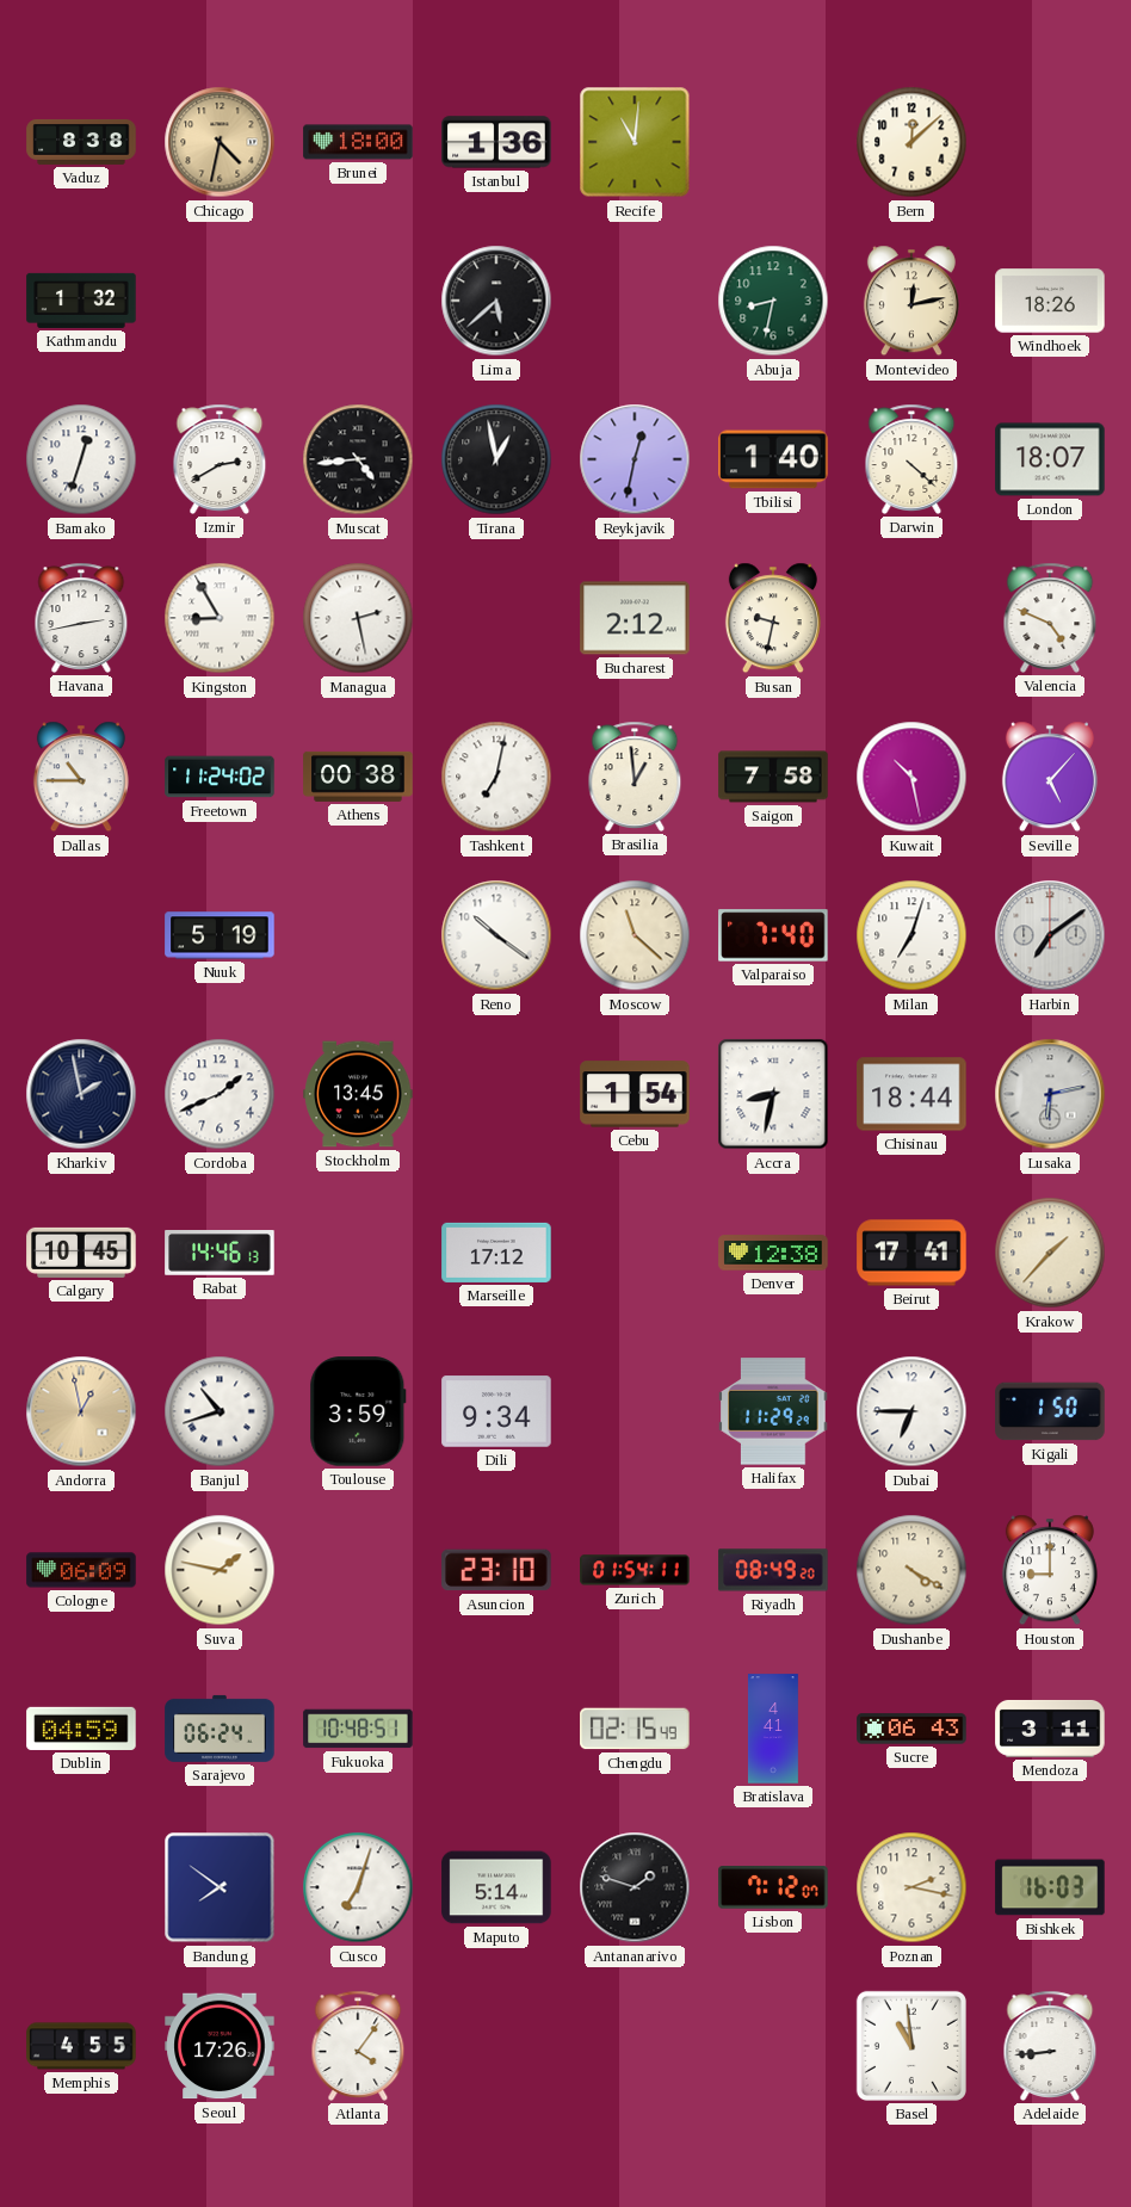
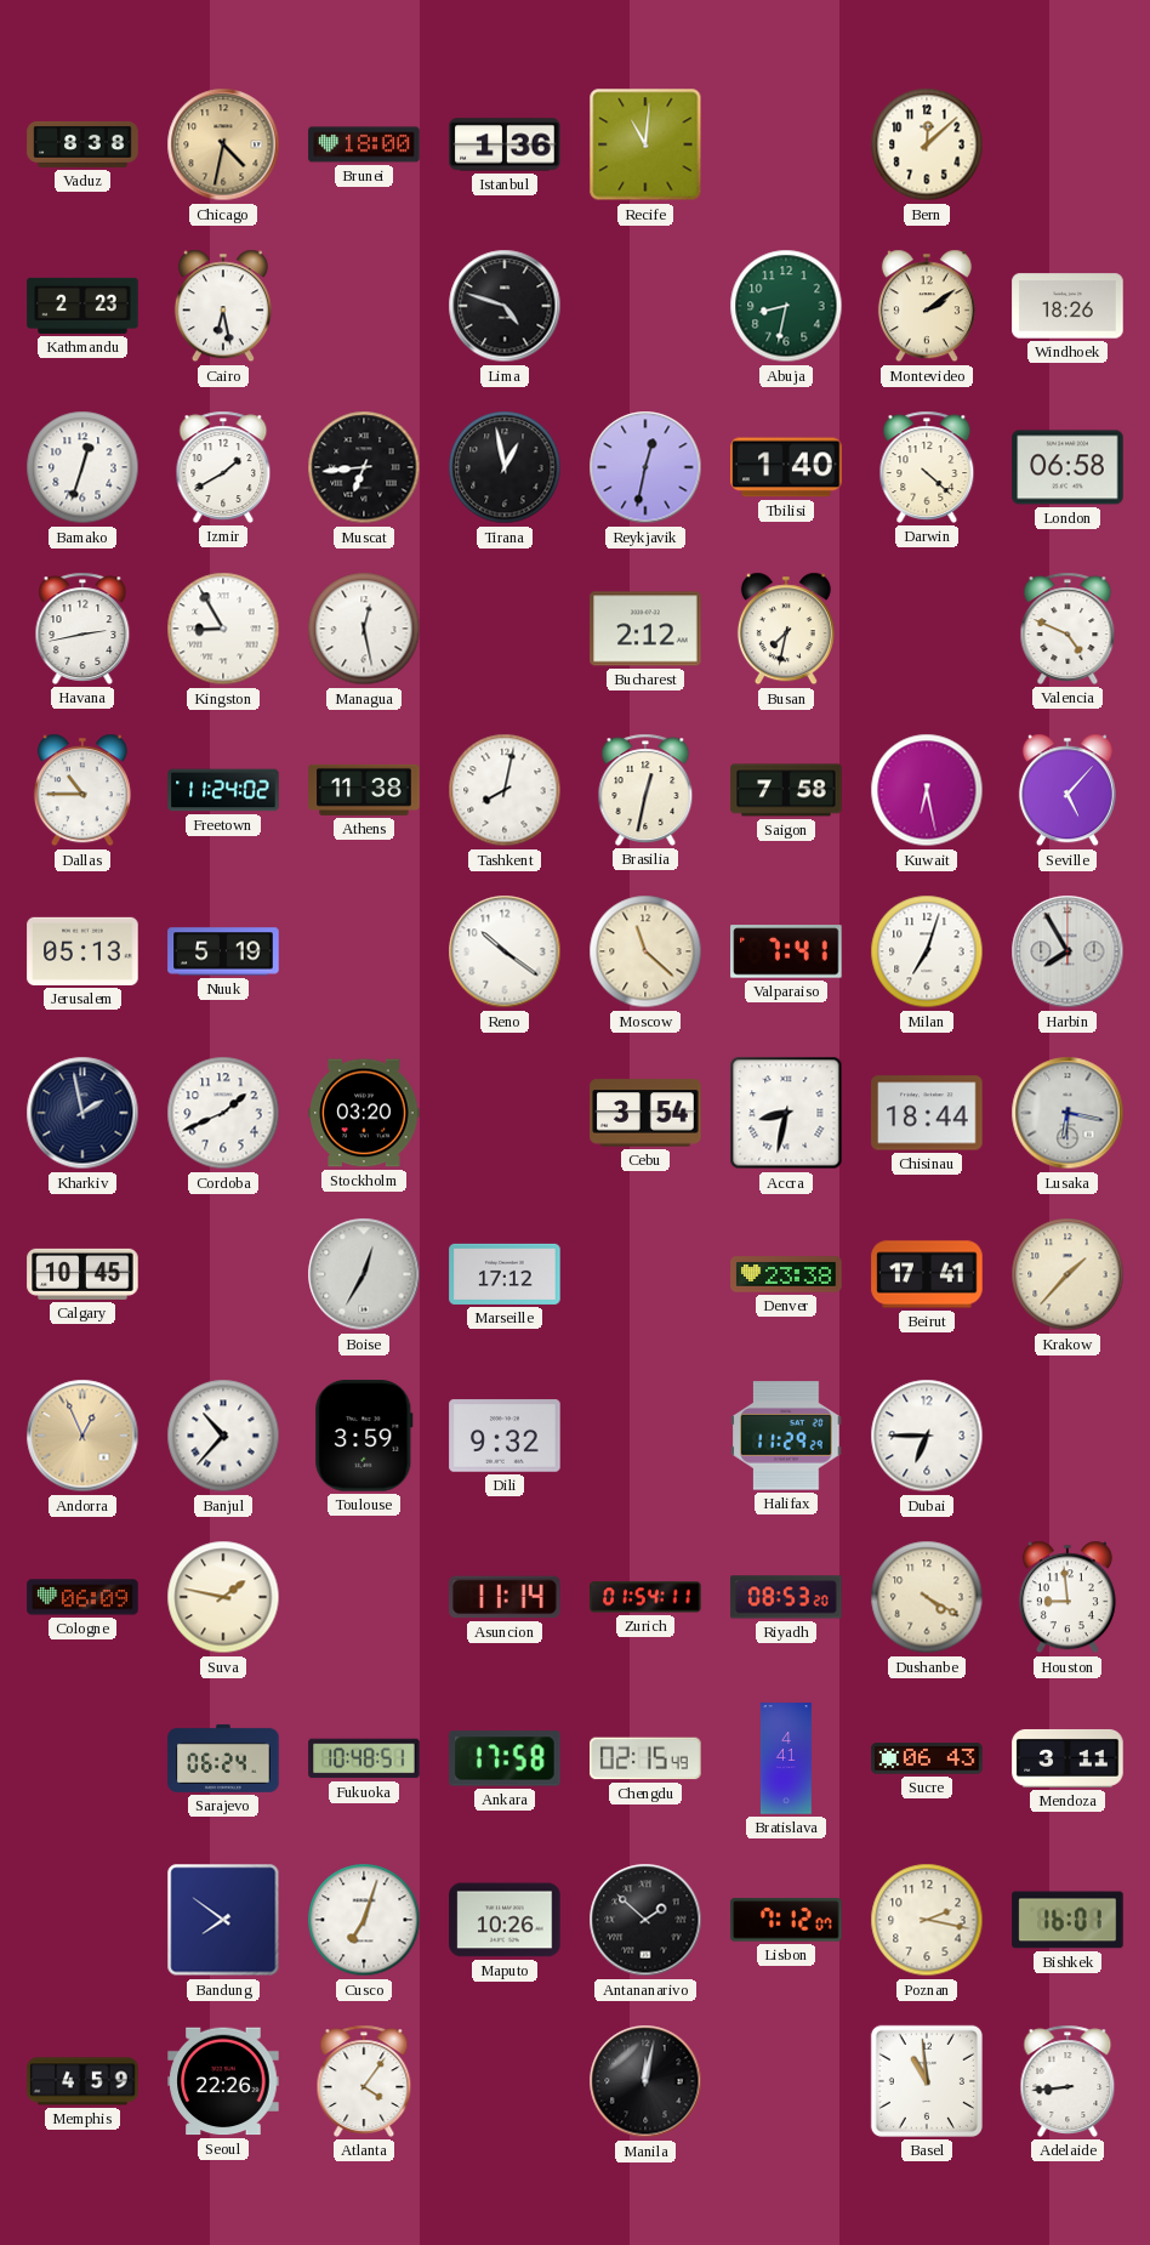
Kathmandu: 1:32 -> 2:23 (82, 306)
Cairo: none -> 6:28 (223, 306)
Lima: 5:38 -> 4:48 (505, 306)
Montevideo: 12:13 -> 2:09 (927, 306)
Izmir: 2:40 -> 1:40 (223, 467)
Muscat: 4:44 -> 6:44 (364, 467)
London: 18:07 -> 06:58 (1068, 467)
Managua: 2:28 -> 12:28 (364, 629)
Busan: 9:32 -> 7:32 (786, 629)
Athens: 00:38 -> 11:38 (364, 790)
Tashkent: 7:02 -> 8:02 (505, 790)
Brasilia: 12:59 -> 12:32 (645, 790)
Kuwait: 10:28 -> 6:28 (927, 790)
Jerusalem: none -> 05:13 (82, 951)
Valparaiso: 7:40 -> 7:41 (786, 951)
Harbin: 7:09 -> 7:55 (1068, 951)
Stockholm: 13:45 -> 03:20 (364, 1113)
Cebu: 1:54 -> 3:54 (645, 1113)
Lusaka: 6:13 -> 6:17 (1068, 1113)
Rabat: 14:46 -> none (220, 1254)
Boise: none -> 12:35 (364, 1274)
Denver: 12:38 -> 23:38 (786, 1274)
Andorra: 12:58 -> 12:56 (82, 1436)
Banjul: 10:42 -> 10:37 (223, 1436)
Dili: 9:34 -> 9:32 (505, 1436)
Kigali: 1:50 -> none (1050, 1411)
Asuncion: 23:10 -> 11:14 (505, 1597)
Riyadh: 08:49 -> 08:53 (786, 1597)
Houston: 9:00 -> 8:59 (1068, 1597)
Dublin: 04:59 -> none (81, 1729)
Ankara: none -> 17:58 (505, 1758)
Maputo: 5:14 -> 10:26 (505, 1920)
Antananarivo: 1:48 -> 1:52 (645, 1920)
Bishkek: 16:03 -> 16:01 (1068, 1920)
Memphis: 4:55 -> 4:59 (82, 2081)
Seoul: 17:26 -> 22:26 (223, 2081)
Manila: none -> 12:02 (645, 2081)
